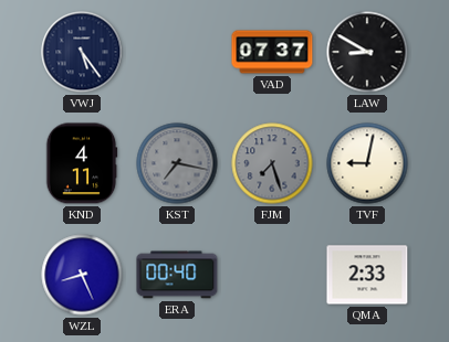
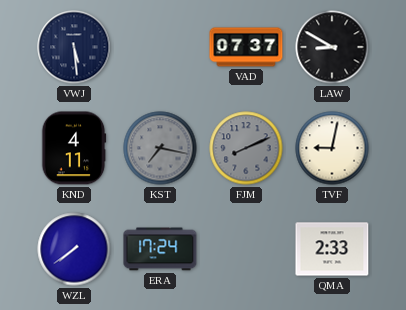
VWJ: 5:24 -> 5:29 (74, 47)
FJM: 7:27 -> 8:11 (246, 148)
WZL: 8:26 -> 7:39 (74, 249)
ERA: 00:40 -> 17:24 (160, 249)
